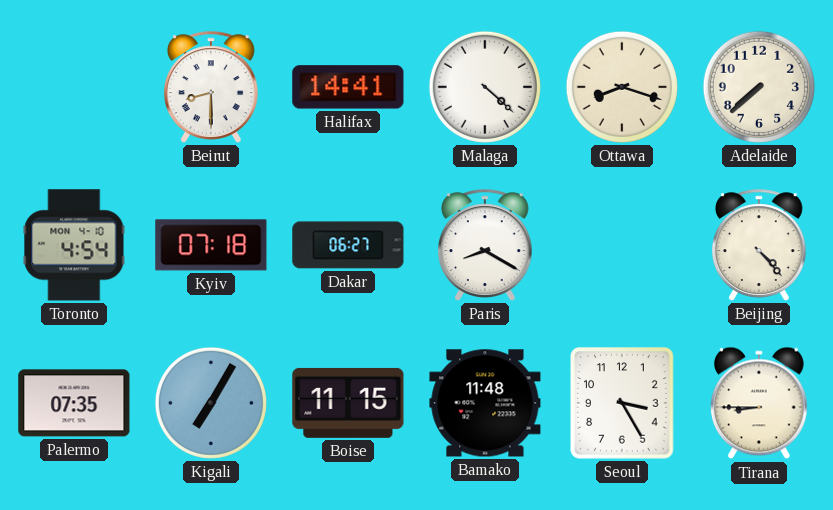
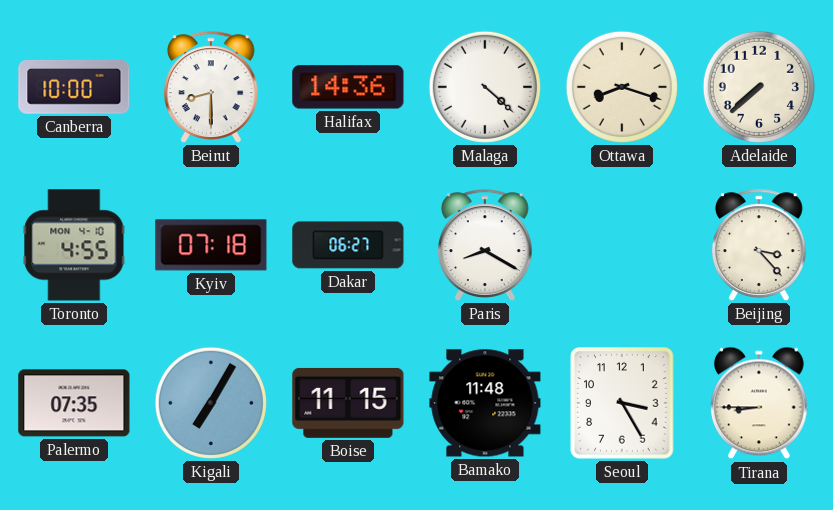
Canberra: none -> 10:00 (74, 87)
Halifax: 14:41 -> 14:36 (348, 87)
Toronto: 4:54 -> 4:55 (74, 245)
Beijing: 4:23 -> 3:23 (759, 245)
